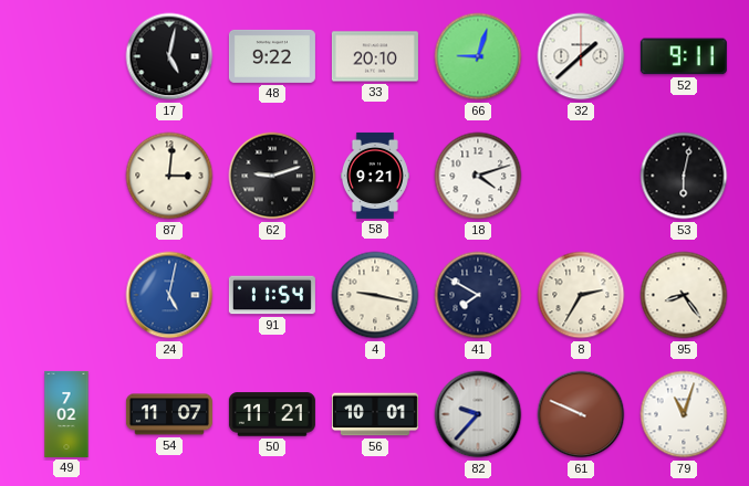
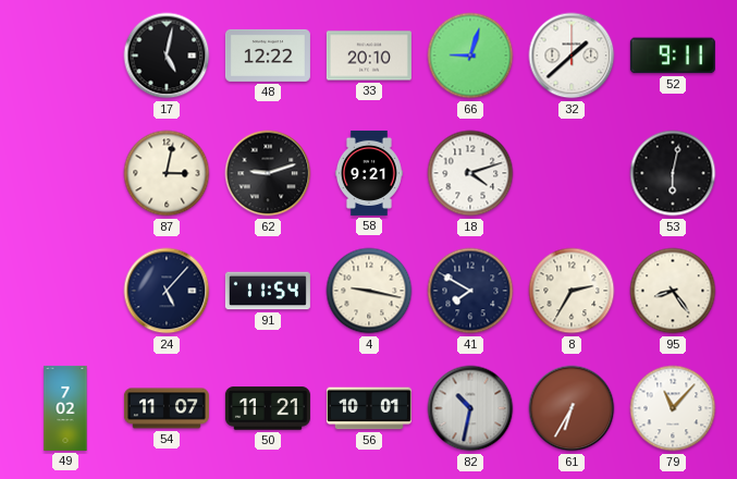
48: 9:22 -> 12:22 (268, 56)
87: 3:01 -> 3:02 (167, 173)
24: 5:02 -> 5:07 (167, 291)
24 dial: blue -> navy (167, 291)
82: 9:37 -> 10:32 (470, 408)
61: 9:49 -> 6:35 (572, 408)
79: 11:03 -> 11:07 (673, 408)
